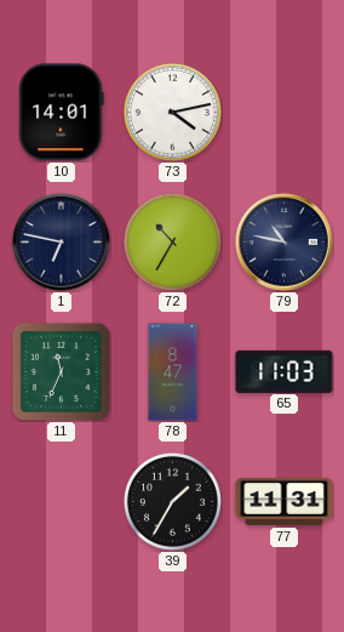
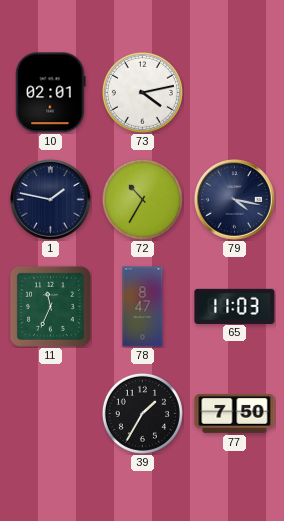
10: 14:01 -> 02:01 (51, 93)
1: 6:47 -> 1:47 (51, 200)
79: 10:47 -> 4:17 (235, 200)
77: 11:31 -> 7:50 (235, 413)
